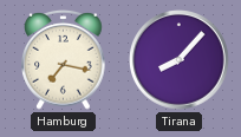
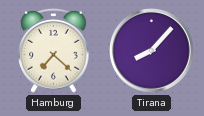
Hamburg: 7:17 -> 7:22 (54, 50)
